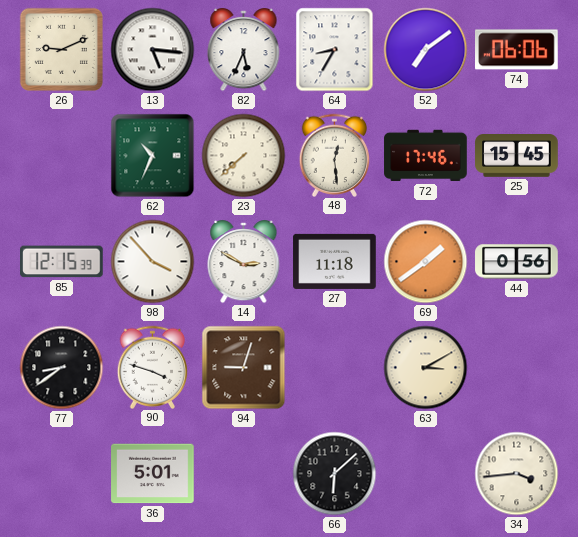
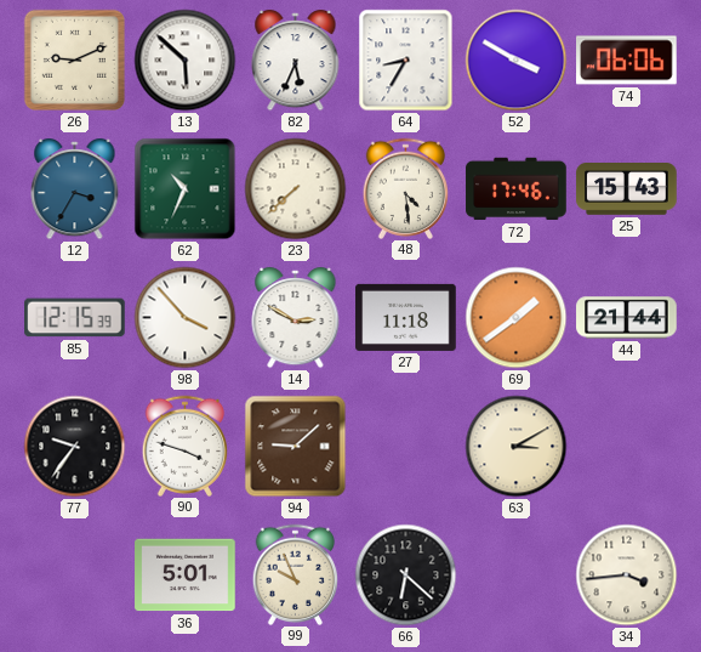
13: 5:16 -> 5:52 (186, 61)
52: 7:09 -> 3:50 (517, 61)
12: none -> 3:35 (75, 191)
48: 12:29 -> 4:29 (406, 188)
25: 15:45 -> 15:43 (627, 189)
44: 0:56 -> 21:44 (627, 318)
77: 8:39 -> 9:36 (75, 447)
94: 9:03 -> 9:08 (296, 447)
99: none -> 9:56 (296, 574)
66: 6:08 -> 6:22 (406, 576)
